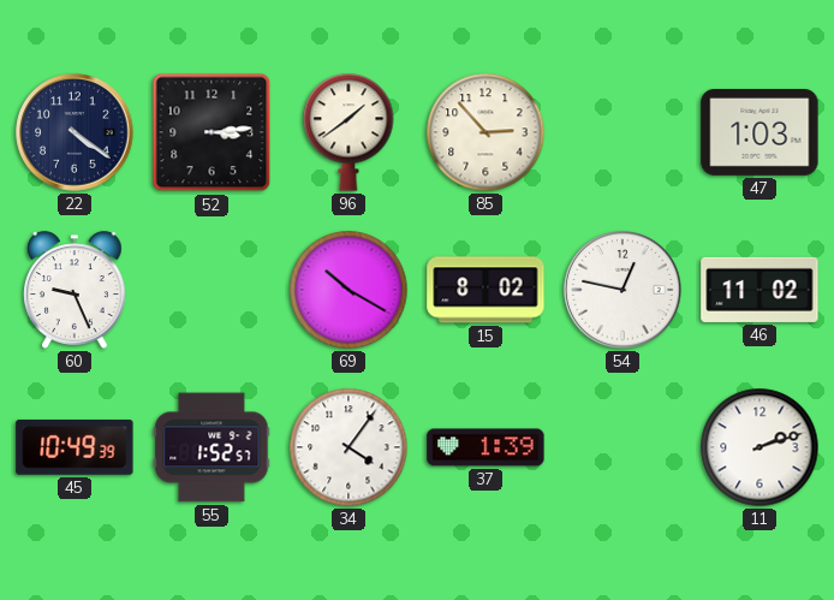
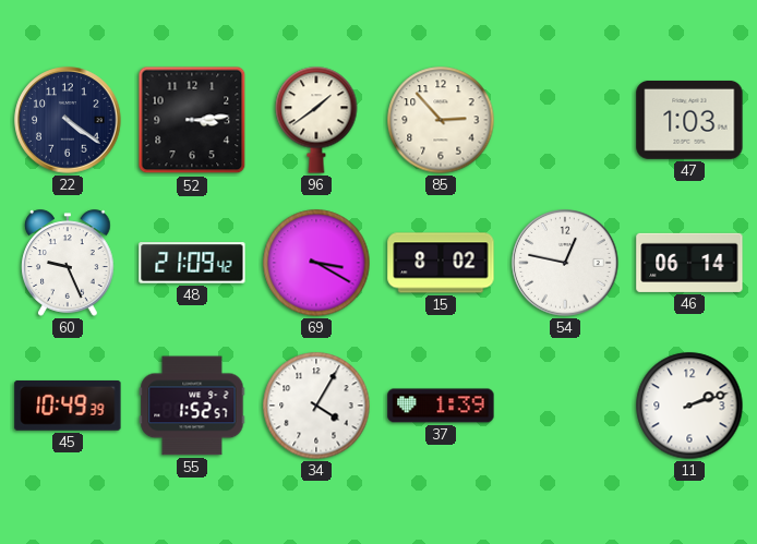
48: none -> 21:09 (192, 263)
69: 10:20 -> 3:20 (316, 263)
46: 11:02 -> 06:14 (689, 263)
34: 4:06 -> 4:05 (316, 406)
